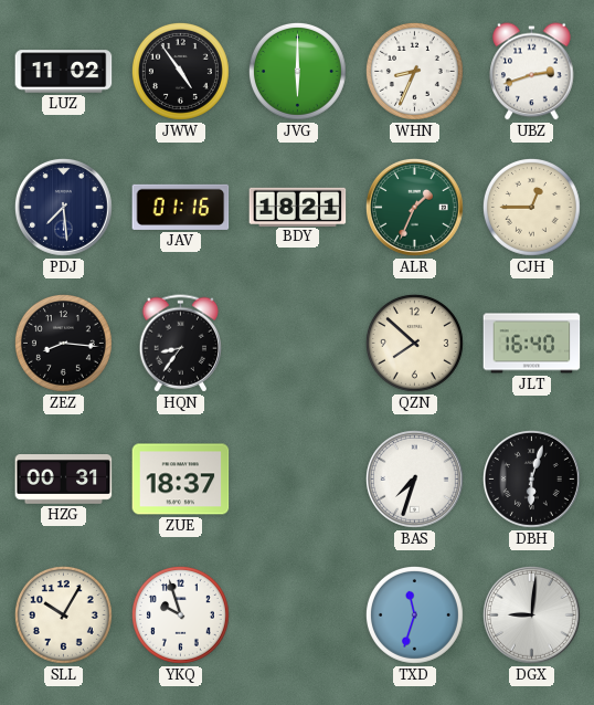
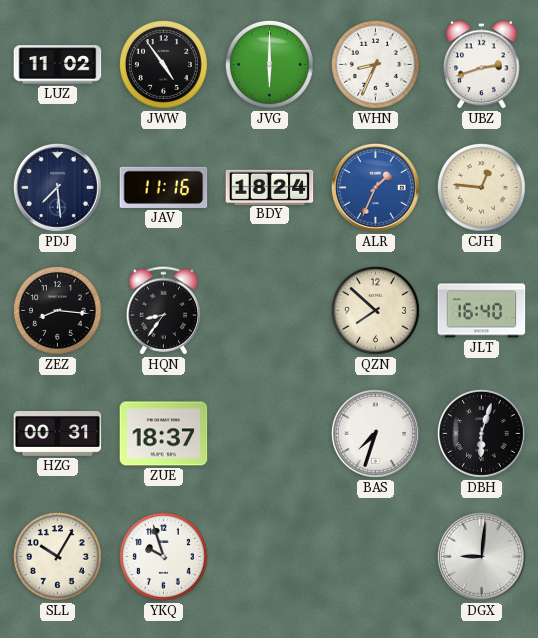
JAV: 01:16 -> 11:16 (164, 187)
BDY: 18:21 -> 18:24 (270, 187)
ALR dial: green -> blue (375, 187)
CJH: 12:45 -> 12:46 (481, 187)
TXD: 11:33 -> none (414, 614)
